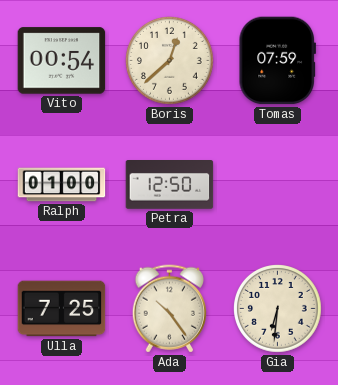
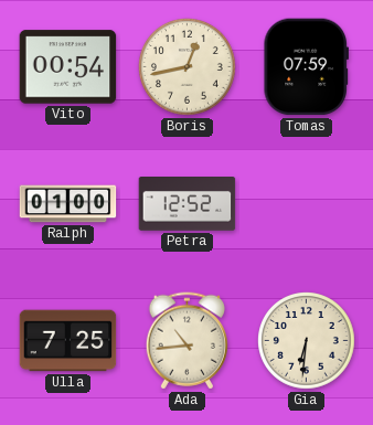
Boris: 12:38 -> 12:43 (188, 67)
Petra: 12:50 -> 12:52 (188, 204)
Ada: 10:24 -> 10:44 (186, 341)
